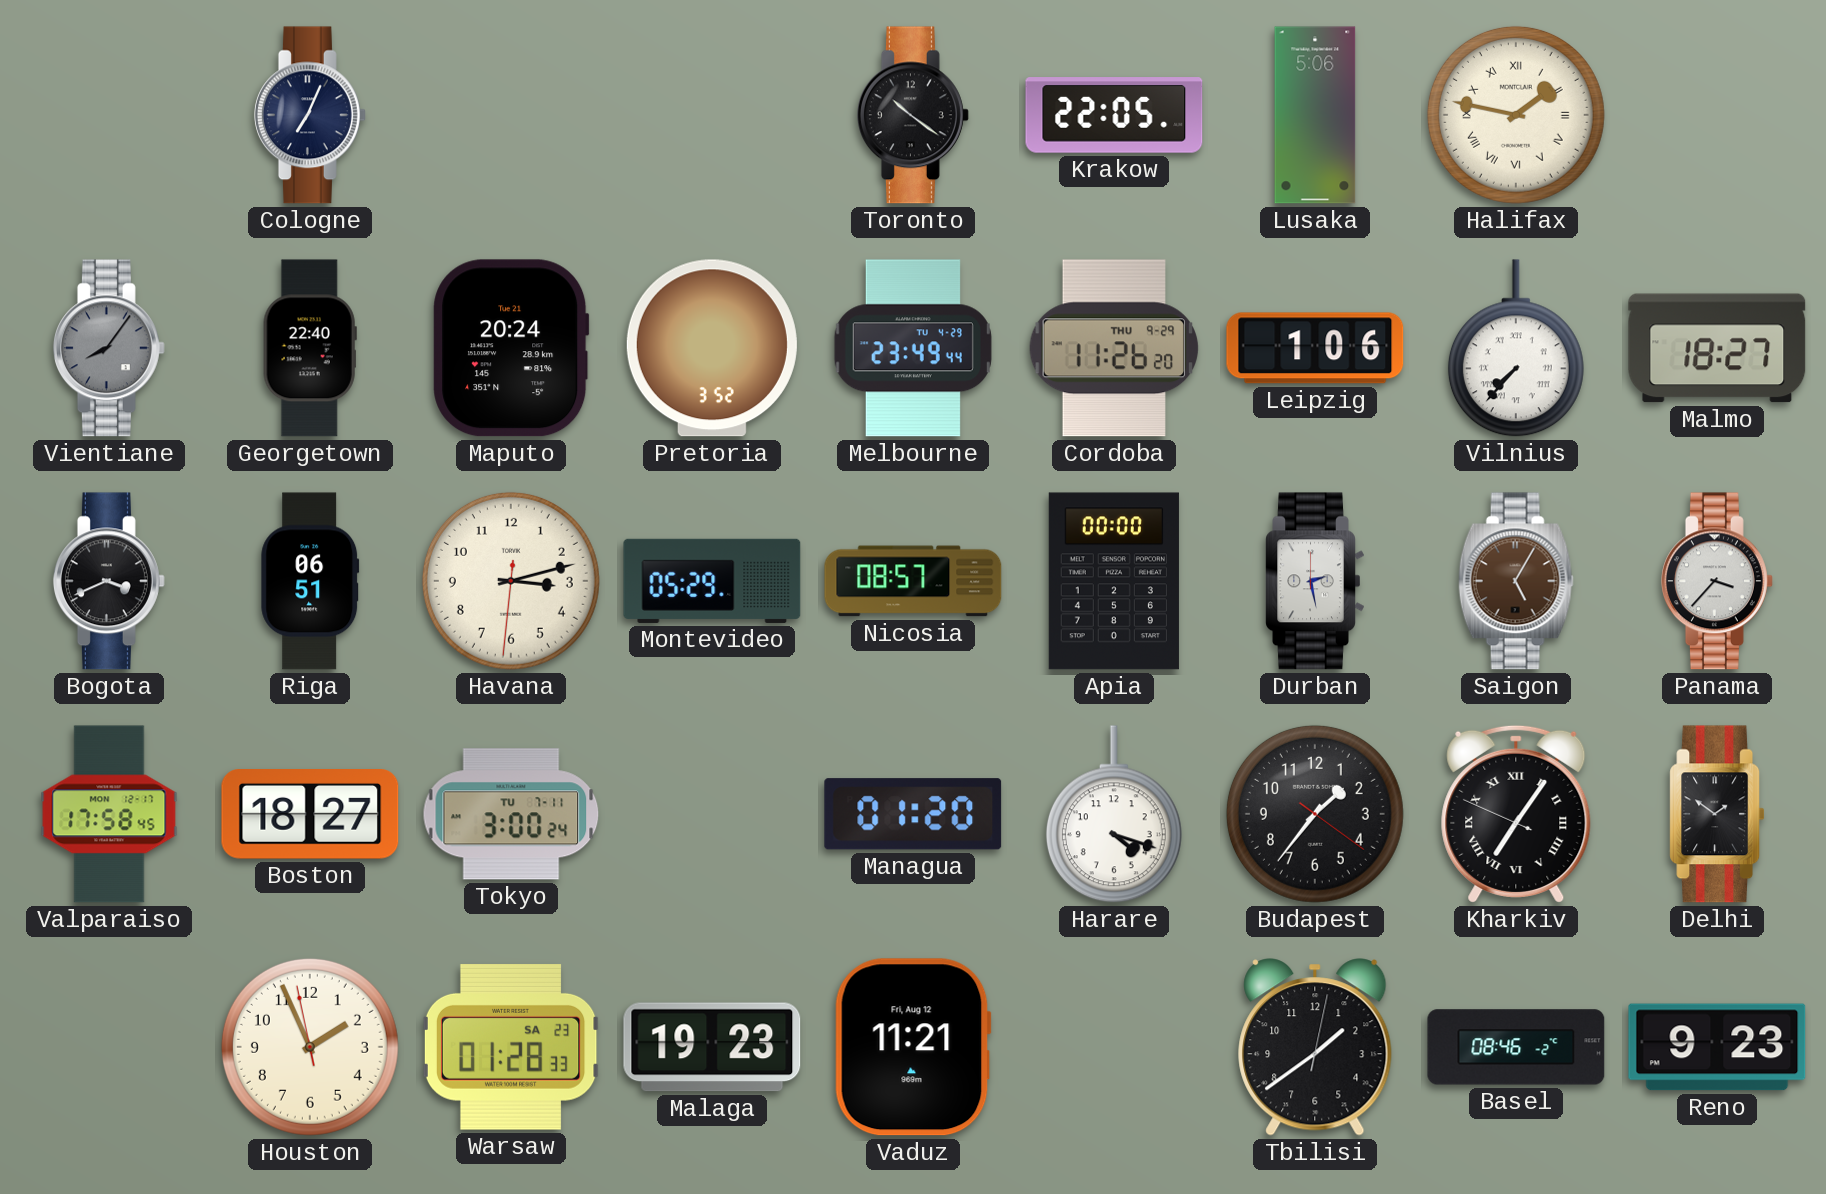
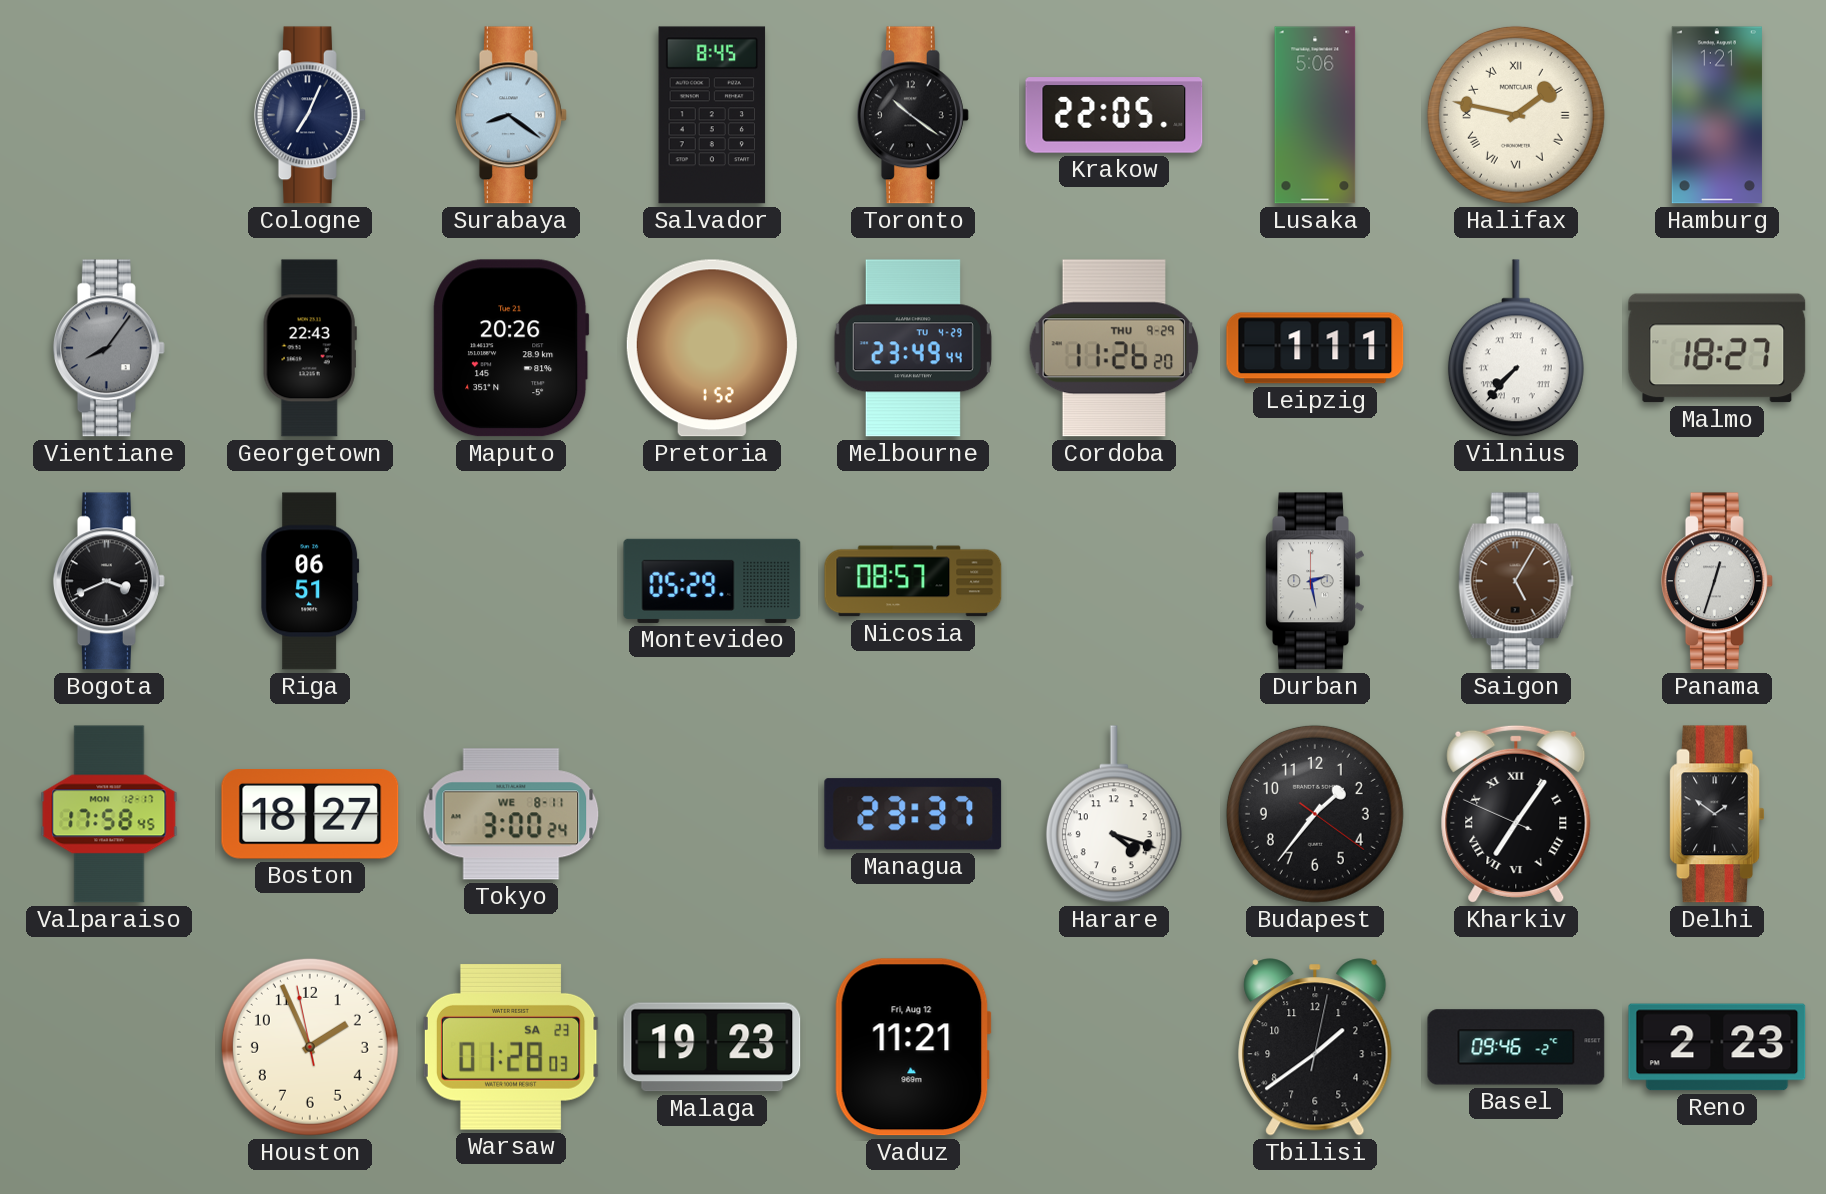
Surabaya: none -> 8:21 (511, 115)
Salvador: none -> 8:45 (712, 115)
Hamburg: none -> 1:21 (1717, 115)
Georgetown: 22:40 -> 22:43 (310, 348)
Maputo: 20:24 -> 20:26 (511, 348)
Pretoria: 3:52 -> 1:52 (712, 348)
Leipzig: 1:06 -> 1:11 (1315, 348)
Havana: 3:12 -> none (511, 581)
Apia: 00:00 -> none (1114, 581)
Panama: 3:37 -> 12:33 (1717, 581)
Tokyo date: TU 7-11 -> WE 8-11 (511, 814)
Managua: 01:20 -> 23:37 (913, 814)
Warsaw: 01:28:33 -> 01:28:03 (511, 1047)
Basel: 08:46 -> 09:46 (1516, 1047)
Reno: 9:23 -> 2:23 (1717, 1047)
